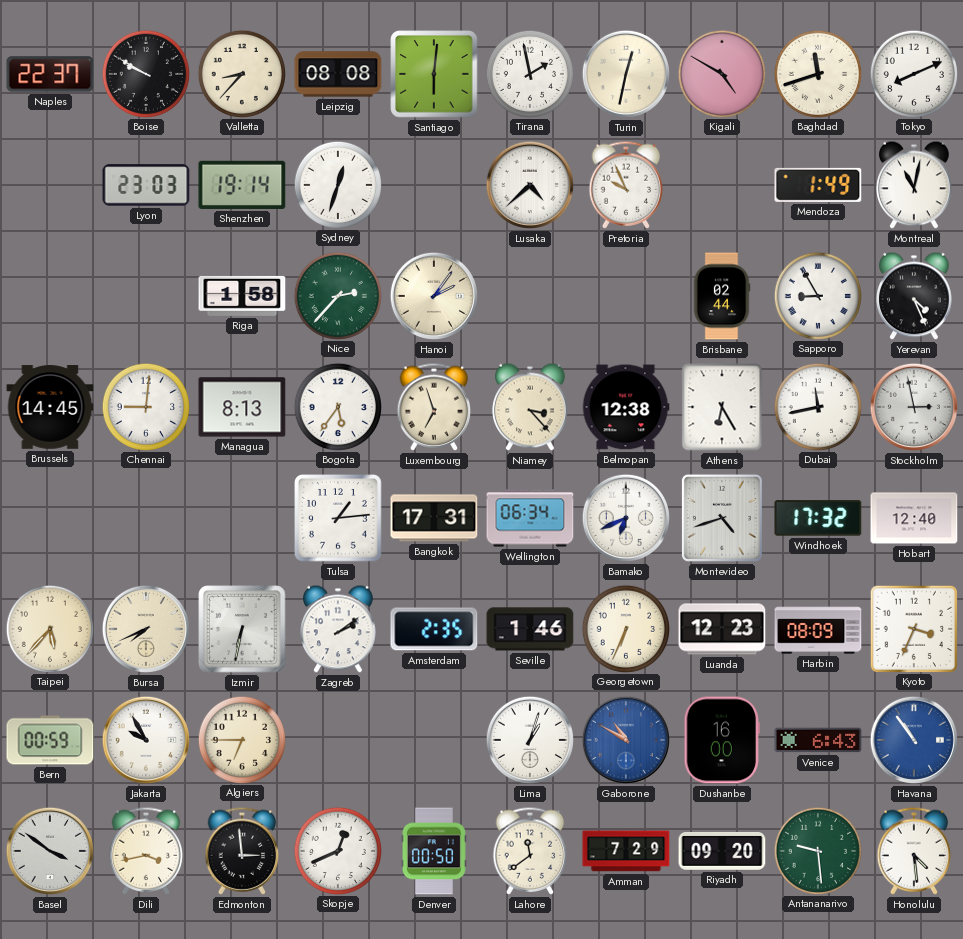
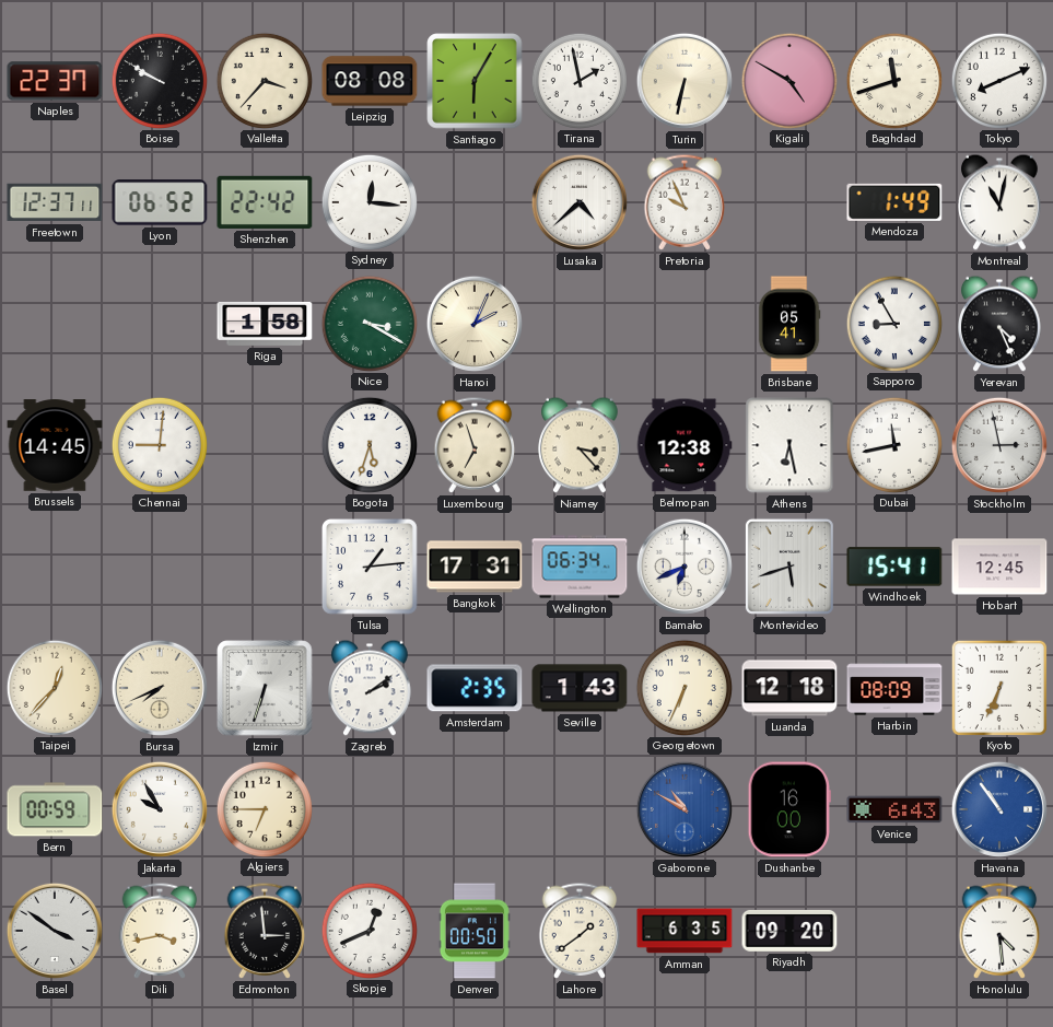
Valletta: 8:37 -> 3:37 (264, 80)
Santiago: 6:01 -> 6:05 (475, 81)
Turin: 12:32 -> 6:32 (685, 81)
Freetown: none -> 12:37 (55, 202)
Lyon: 23:03 -> 06:52 (160, 202)
Shenzhen: 19:14 -> 22:42 (265, 202)
Sydney: 12:33 -> 12:16 (368, 201)
Nice: 2:37 -> 3:20 (368, 323)
Hanoi: 2:06 -> 2:04 (475, 324)
Brisbane: 02:44 -> 05:41 (789, 324)
Managua: 8:13 -> none (242, 407)
Bogota: 5:36 -> 5:33 (368, 444)
Athens: 6:25 -> 6:28 (789, 445)
Montevideo: 4:42 -> 5:42 (789, 567)
Windhoek: 17:32 -> 15:41 (894, 567)
Hobart: 12:40 -> 12:45 (999, 567)
Taipei: 5:37 -> 12:37 (54, 687)
Izmir: 6:32 -> 6:33 (265, 688)
Seville: 1:46 -> 1:43 (580, 688)
Luanda: 12:23 -> 12:18 (789, 688)
Kyoto: 3:34 -> 6:34 (998, 687)
Lima: 1:03 -> none (530, 740)
Lahore: 11:39 -> 1:39 (580, 931)
Amman: 7:29 -> 6:35 (685, 931)
Antananarivo: 9:29 -> none (817, 850)
